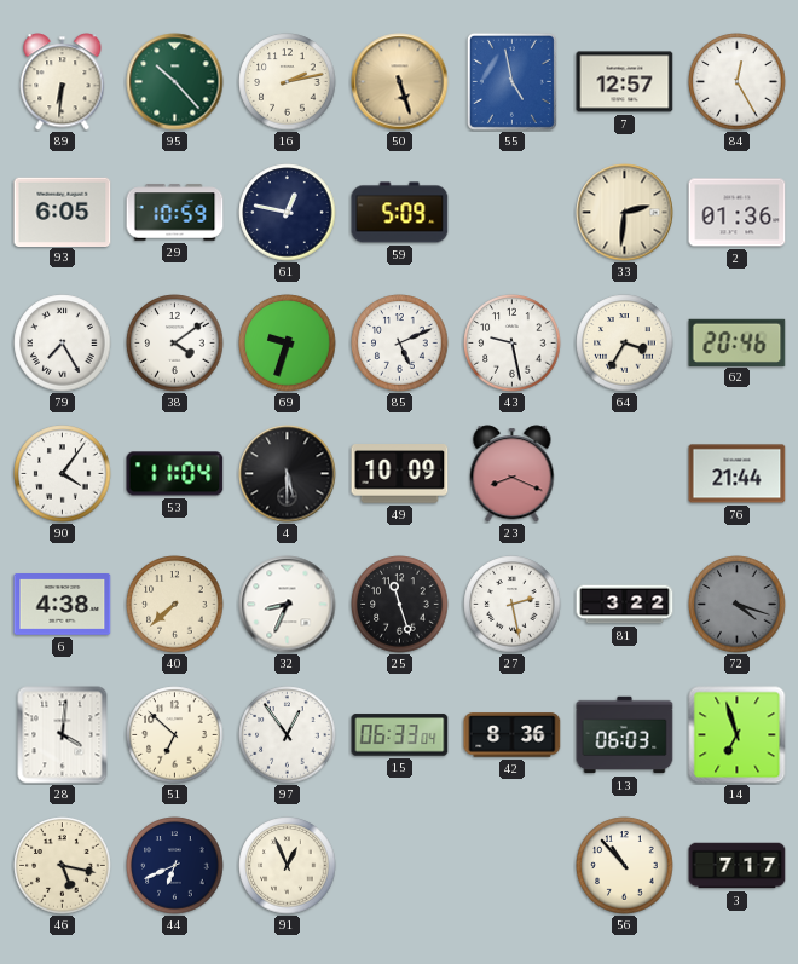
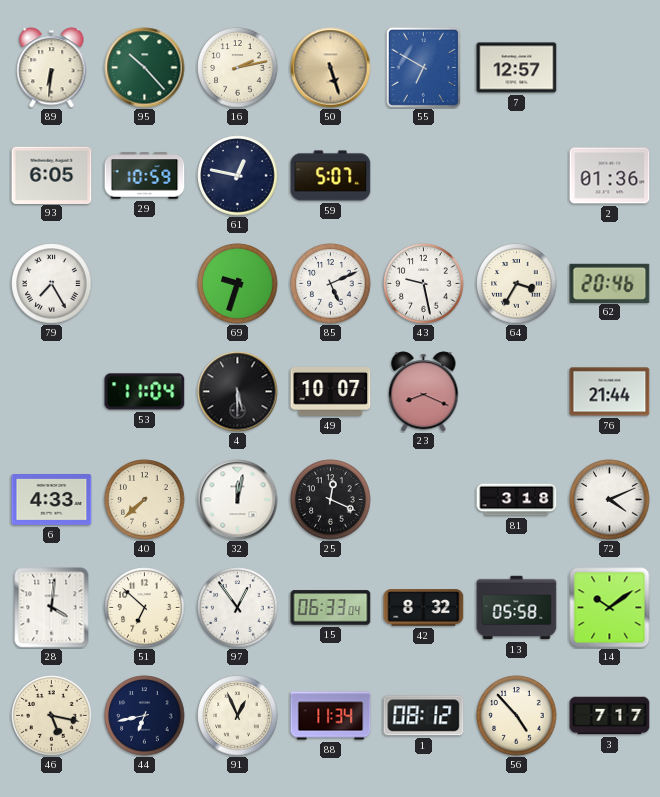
55: 4:58 -> 6:50 (423, 67)
84: 12:25 -> none (738, 82)
59: 5:09 -> 5:07 (331, 176)
33: 2:31 -> none (625, 213)
38: 4:09 -> none (175, 344)
90: 4:06 -> none (63, 474)
49: 10:09 -> 10:07 (331, 392)
6: 4:38 -> 4:33 (52, 500)
32: 8:34 -> 12:02 (238, 500)
25: 11:27 -> 12:19 (331, 500)
27: 2:28 -> none (513, 605)
81: 3:22 -> 3:18 (517, 500)
72: 4:18 -> 4:11 (610, 500)
72 dial: grey -> white (610, 500)
42: 8:36 -> 8:32 (424, 608)
13: 06:03 -> 05:58 (517, 608)
14: 6:57 -> 10:09 (610, 608)
44: 6:41 -> 6:43 (145, 716)
88: none -> 11:34 (331, 716)
1: none -> 08:12 (424, 716)
56: 10:53 -> 4:53 (517, 716)
